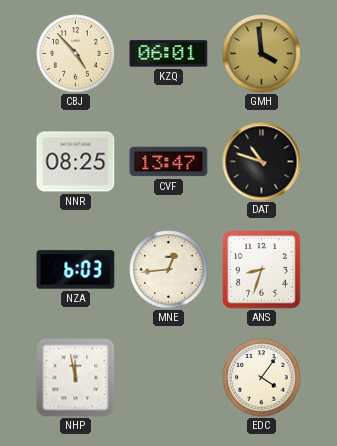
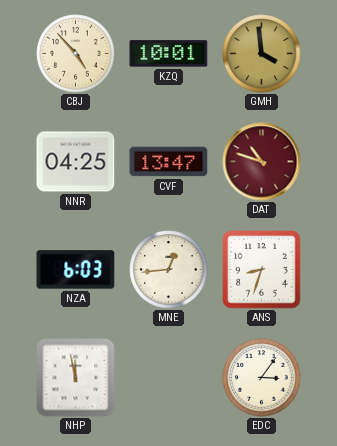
KZQ: 06:01 -> 10:01 (169, 54)
NNR: 08:25 -> 04:25 (76, 162)
DAT dial: black -> burgundy (262, 162)
EDC: 4:06 -> 3:06 (262, 378)
